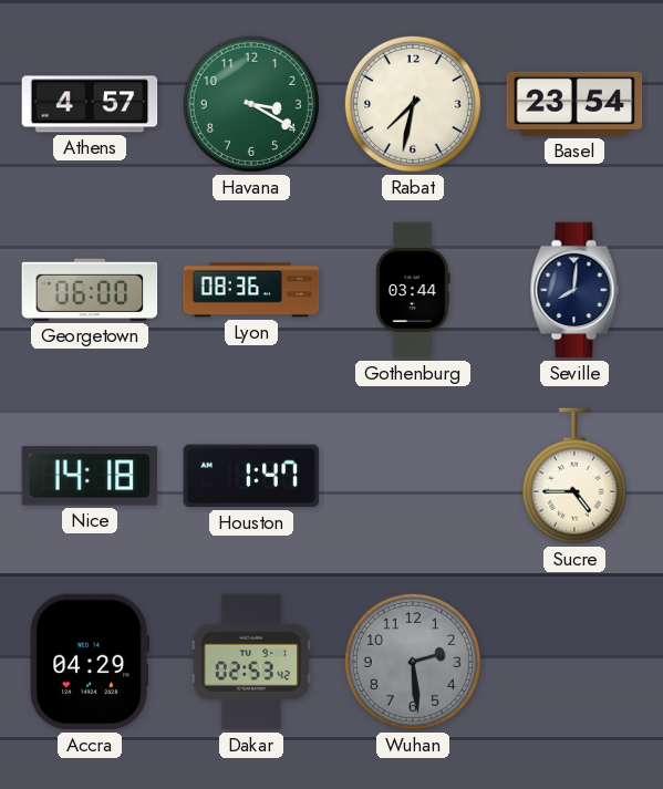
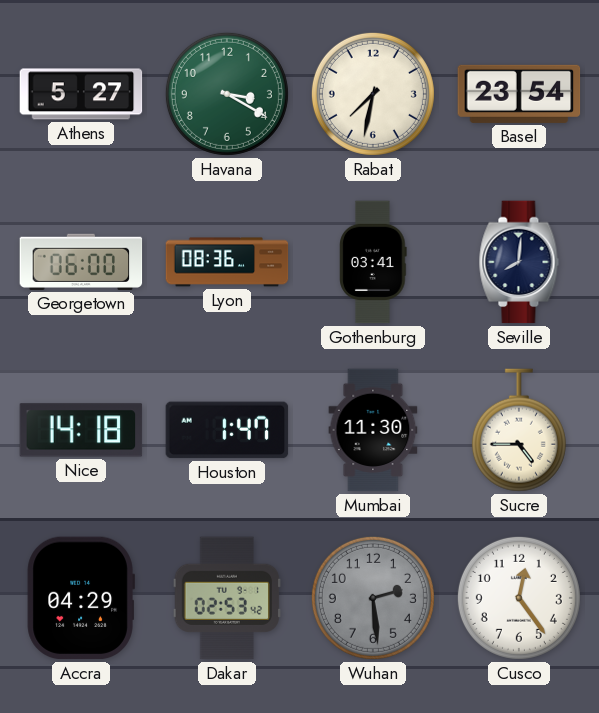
Athens: 4:57 -> 5:27 (81, 94)
Gothenburg: 03:44 -> 03:41 (373, 262)
Mumbai: none -> 11:30 (373, 430)
Cusco: none -> 12:24 (519, 598)
